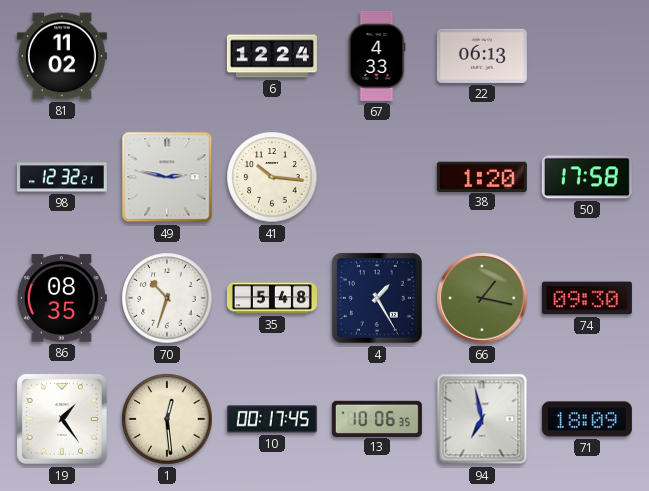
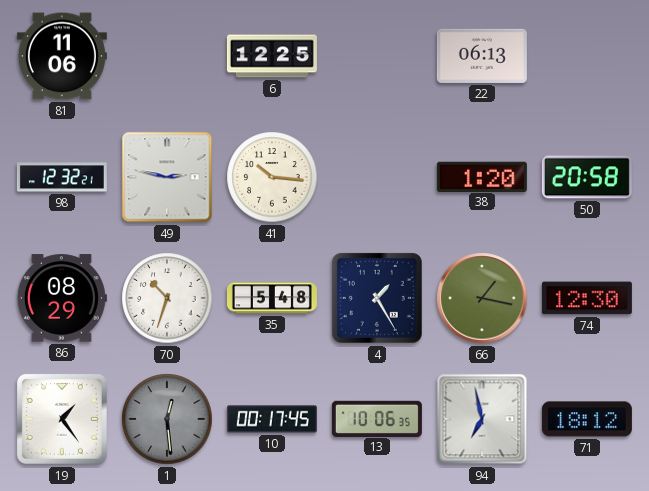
81: 11:02 -> 11:06 (62, 56)
6: 12:24 -> 12:25 (272, 56)
67: 4:33 -> none (377, 56)
50: 17:58 -> 20:58 (587, 177)
86: 08:35 -> 08:29 (62, 298)
74: 09:30 -> 12:30 (587, 298)
1 dial: cream -> grey (167, 419)
71: 18:09 -> 18:12 (587, 419)
